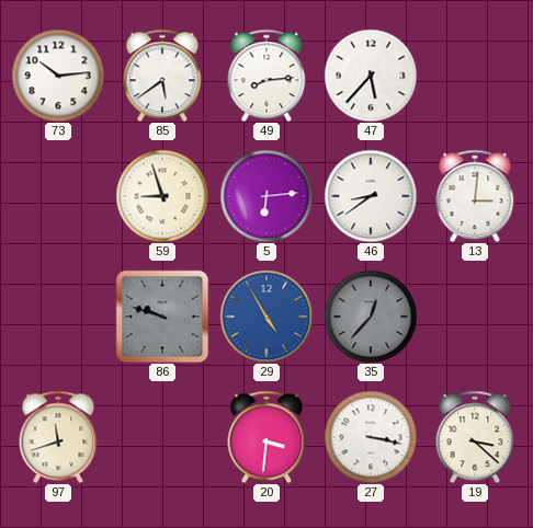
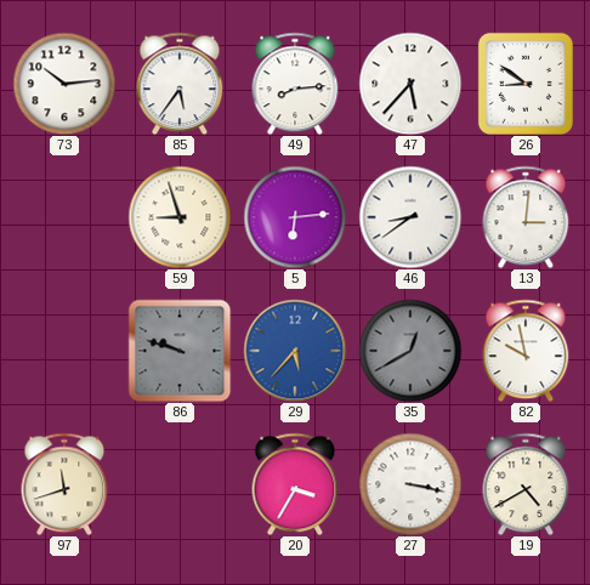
85: 5:39 -> 5:36 (180, 84)
26: none -> 8:51 (526, 84)
29: 4:55 -> 5:37 (295, 351)
35: 12:37 -> 12:40 (410, 351)
82: none -> 9:58 (526, 351)
20: 3:31 -> 3:35 (295, 484)
19: 3:22 -> 4:40 (526, 484)
